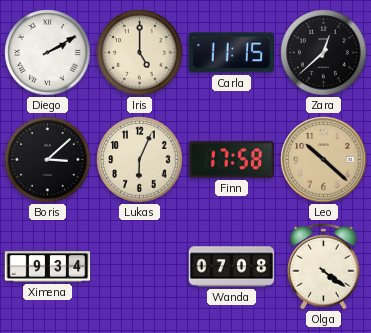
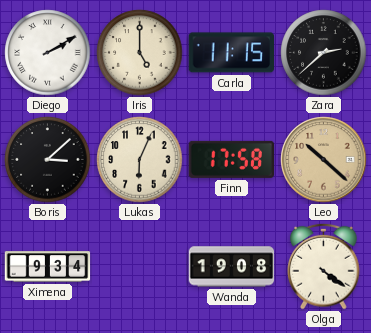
Zara: 12:38 -> 2:38 (324, 53)
Wanda: 07:08 -> 19:08 (232, 267)
